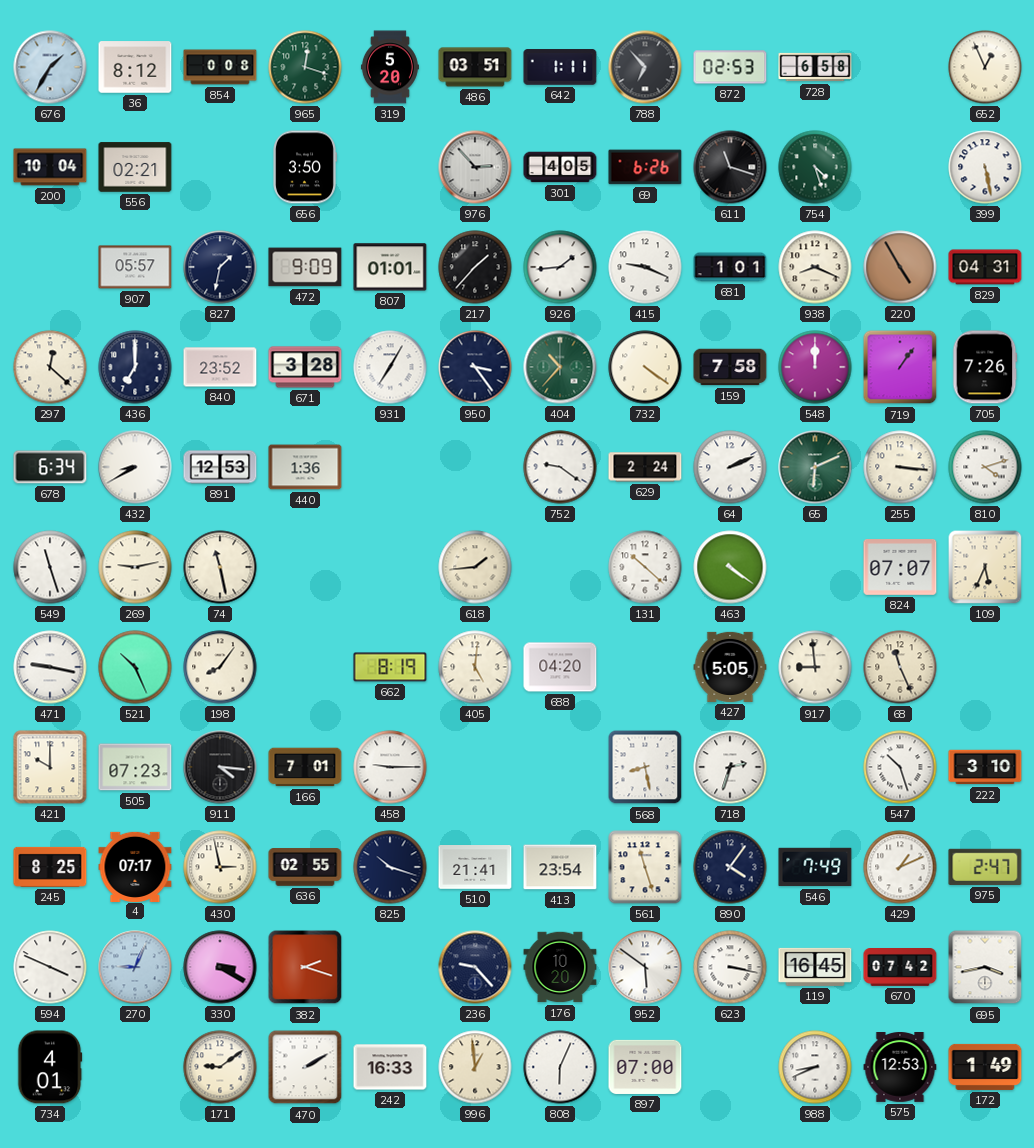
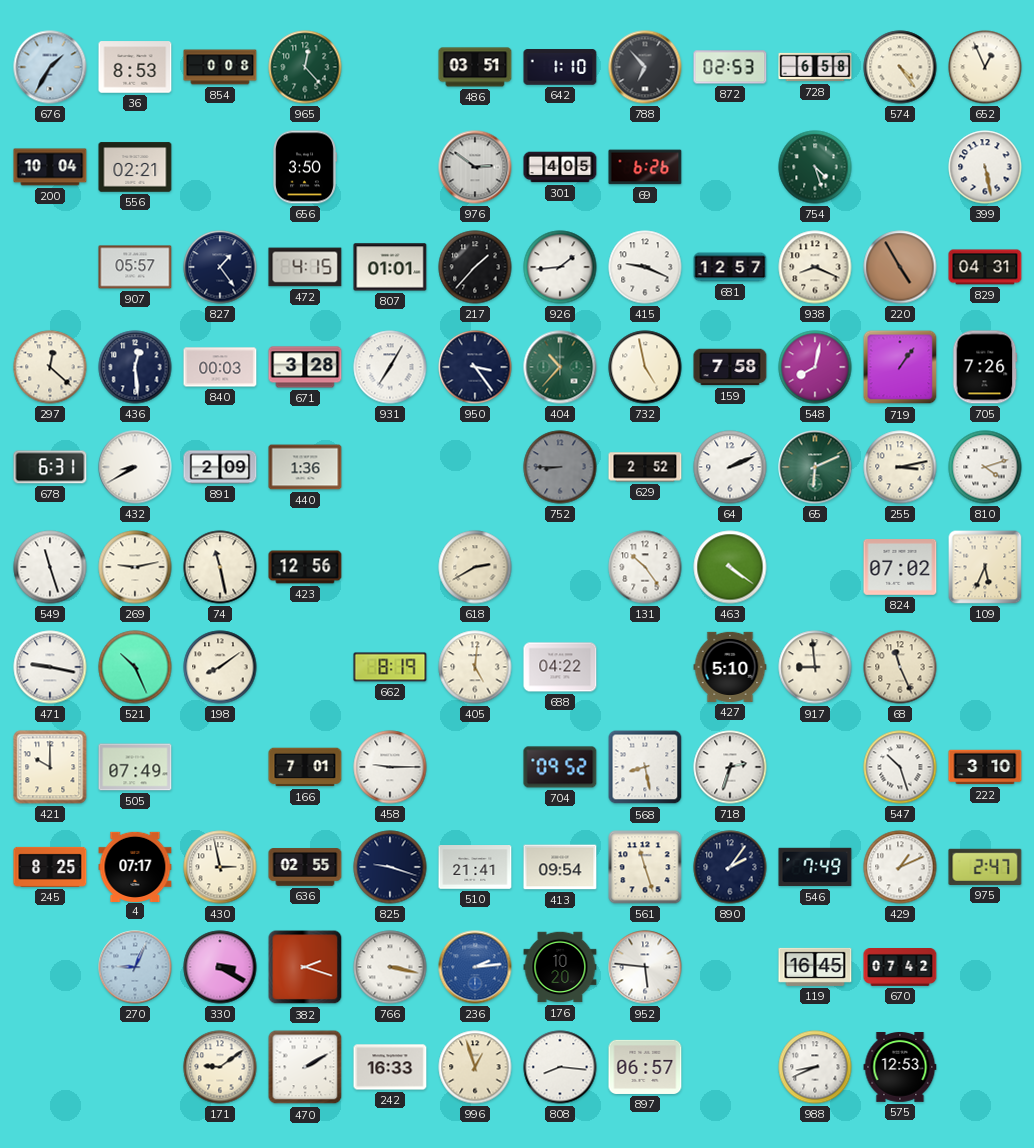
36: 8:12 -> 8:53 (135, 67)
965: 12:18 -> 12:23 (305, 67)
319: 5:20 -> none (390, 67)
642: 1:11 -> 1:10 (560, 67)
574: none -> 4:24 (900, 67)
976: 2:53 -> 2:51 (475, 167)
611: 11:18 -> none (730, 167)
827: 1:32 -> 1:24 (220, 267)
472: 9:09 -> 4:15 (305, 267)
681: 1:01 -> 12:57 (730, 267)
436: 7:00 -> 12:29 (135, 367)
840: 23:52 -> 00:03 (220, 367)
732: 4:21 -> 4:58 (645, 367)
548: 12:00 -> 8:02 (815, 367)
678: 6:34 -> 6:31 (50, 467)
891: 12:53 -> 2:09 (220, 467)
752: 9:21 -> 8:45 (560, 467)
752 dial: white -> grey (560, 467)
629: 2:24 -> 2:52 (645, 467)
255: 3:16 -> 3:13 (900, 467)
423: none -> 12:56 (305, 567)
618: 1:44 -> 2:40 (475, 567)
131: 10:22 -> 10:24 (645, 567)
824: 07:07 -> 07:02 (900, 568)
198: 8:06 -> 8:09 (220, 667)
688: 04:20 -> 04:22 (560, 667)
427: 5:05 -> 5:10 (730, 667)
505: 07:23 -> 07:49 (135, 767)
911: 4:16 -> none (220, 767)
704: none -> 09:52 (560, 767)
825: 10:18 -> 9:18 (390, 867)
413: 23:54 -> 09:54 (560, 867)
890: 4:06 -> 2:06 (730, 867)
594: 3:49 -> none (50, 967)
766: none -> 3:17 (390, 967)
236: 9:23 -> 2:14 (475, 967)
236 dial: navy -> blue (475, 967)
952: 5:51 -> 5:46 (645, 967)
623: 3:17 -> none (730, 967)
695: 3:43 -> none (985, 967)
734: 4:01 -> none (50, 1067)
996: 12:59 -> 12:57 (475, 1067)
808: 6:04 -> 8:16 (560, 1067)
897: 07:00 -> 06:57 (645, 1067)
172: 1:49 -> none (985, 1067)
